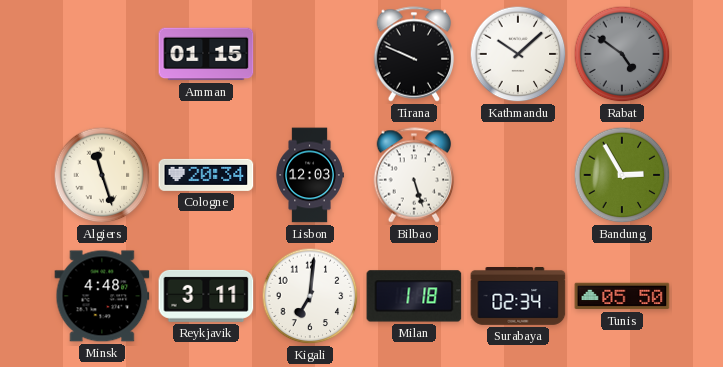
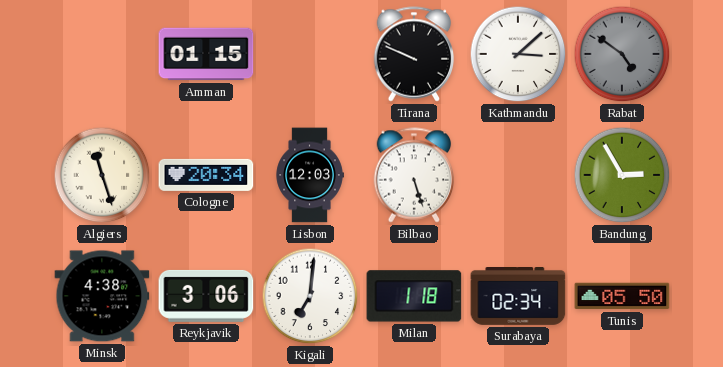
Kathmandu: 10:08 -> 3:08 (518, 54)
Minsk: 4:48 -> 4:38 (102, 296)
Reykjavik: 3:11 -> 3:06 (206, 296)
